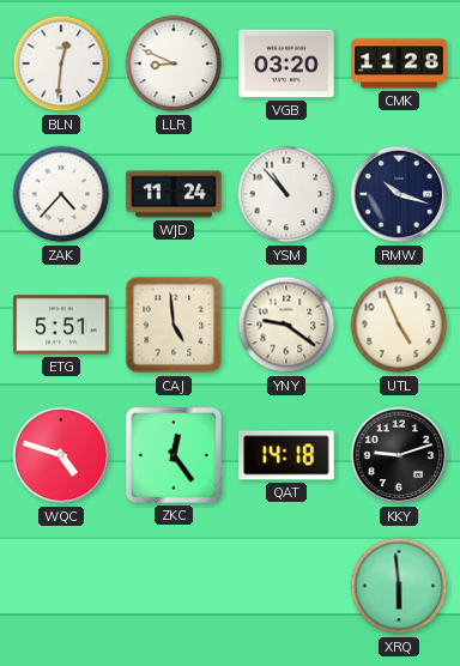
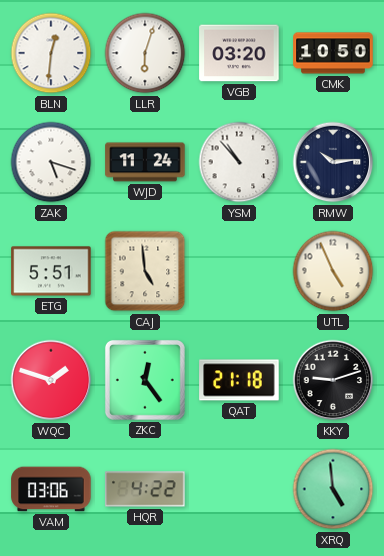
LLR: 8:49 -> 6:03 (145, 53)
CMK: 11:28 -> 10:50 (333, 53)
ZAK: 4:37 -> 5:18 (51, 162)
RMW: 10:18 -> 10:14 (333, 162)
YNY: 9:21 -> none (286, 325)
WQC: 4:48 -> 1:48 (51, 380)
QAT: 14:18 -> 21:18 (239, 380)
VAM: none -> 03:06 (51, 489)
HQR: none -> 4:22 (145, 489)
XRQ: 5:59 -> 4:59 (333, 489)
